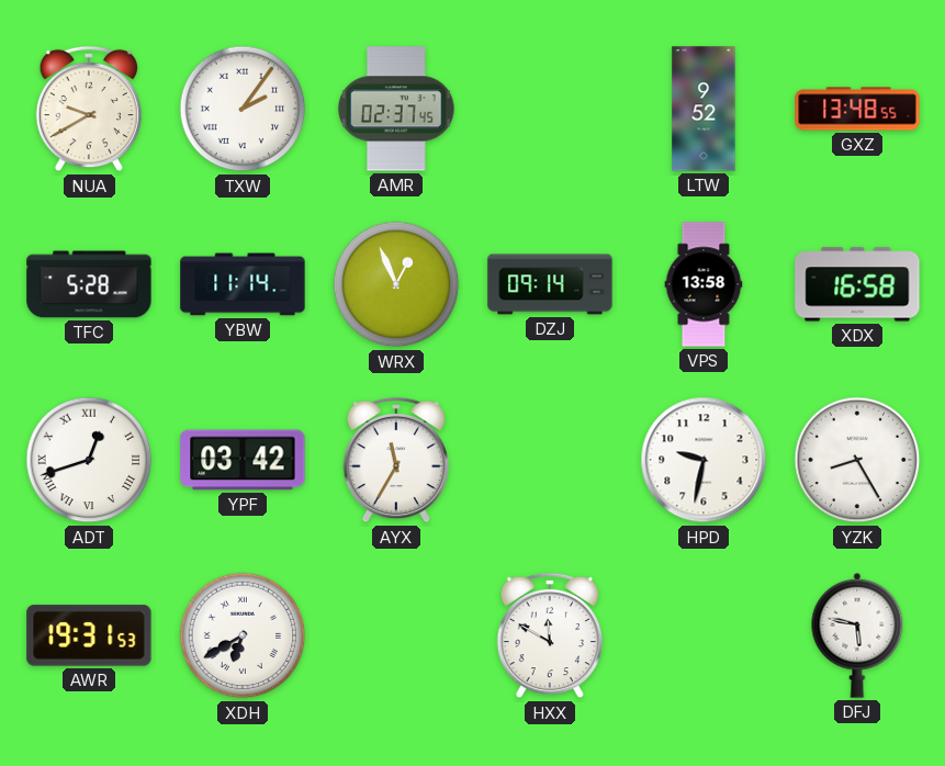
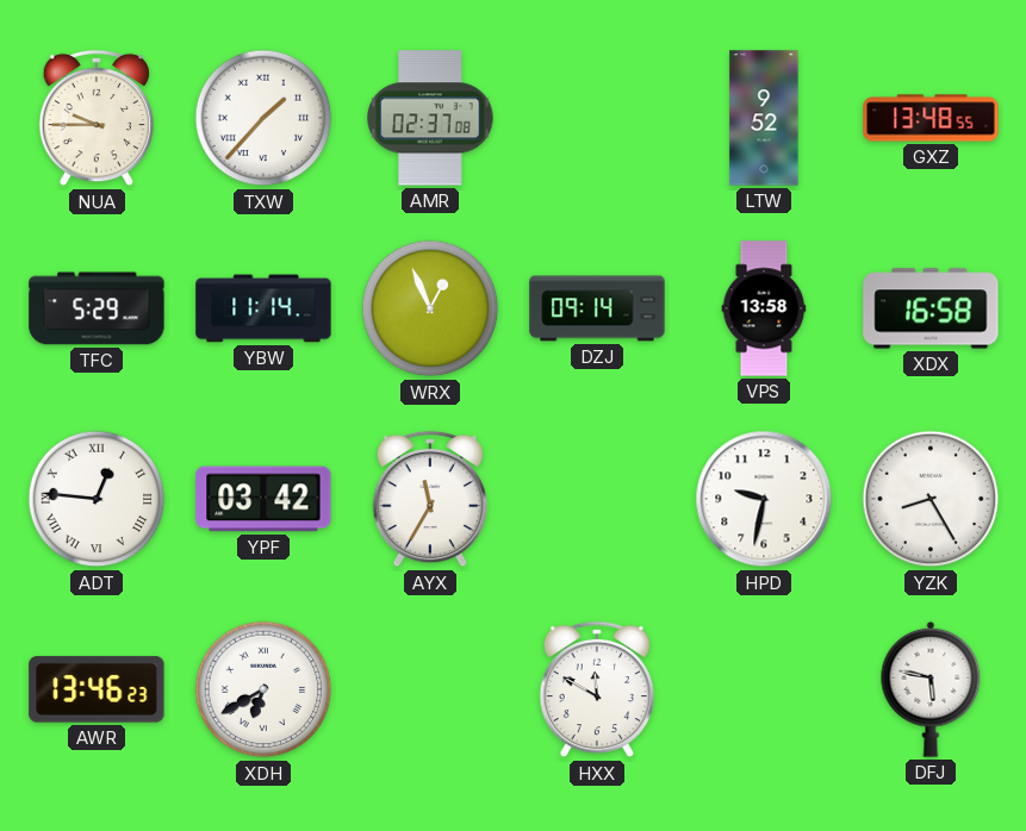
NUA: 9:40 -> 9:45 (95, 118)
TXW: 2:06 -> 1:37 (263, 118)
AMR: 02:37:45 -> 02:37:08 (430, 118)
TFC: 5:28 -> 5:29 (97, 308)
ADT: 12:42 -> 12:46 (97, 499)
AWR: 19:31 -> 13:46 (97, 689)
